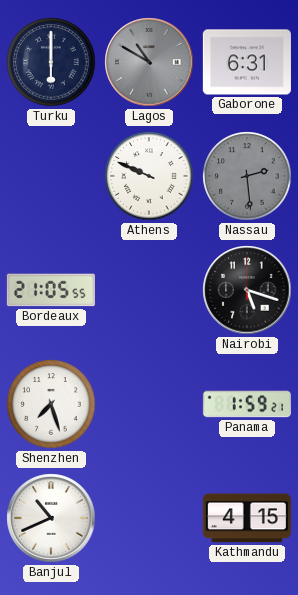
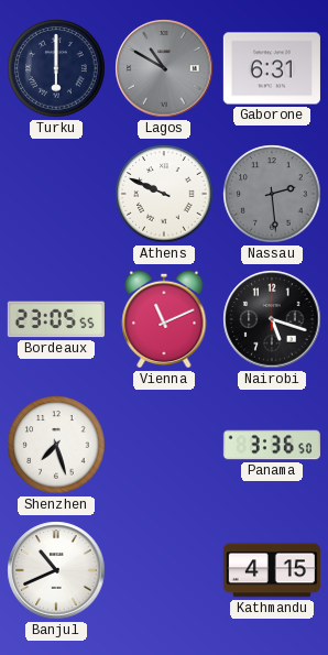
Bordeaux: 21:05 -> 23:05 (56, 319)
Vienna: none -> 11:11 (164, 319)
Panama: 1:59 -> 3:36 (272, 445)
